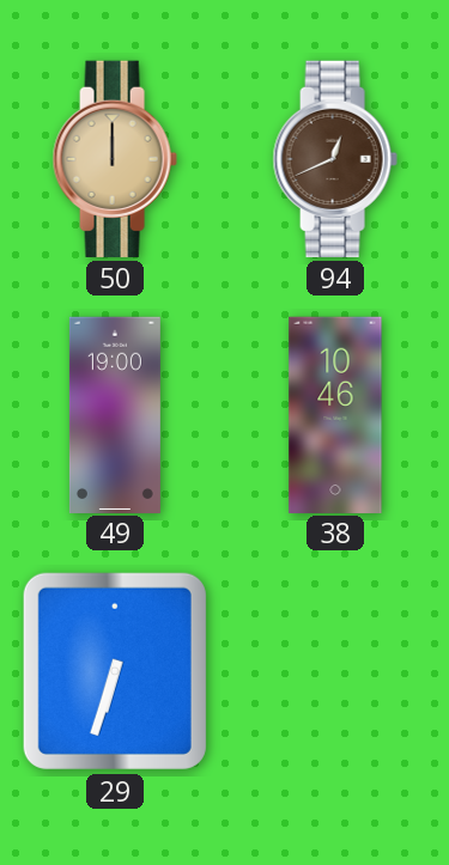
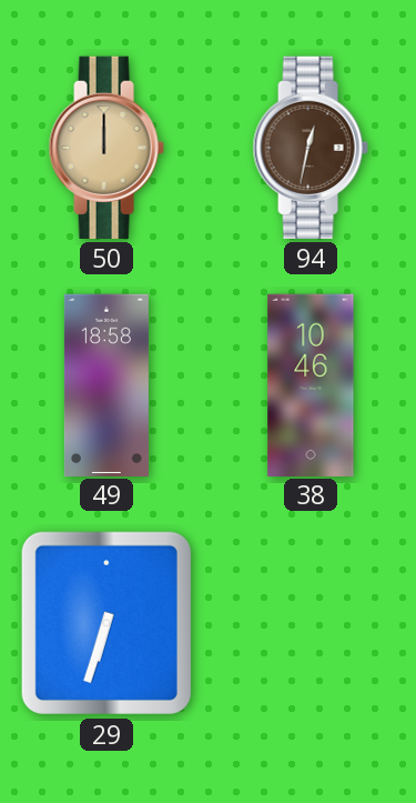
94: 12:41 -> 12:32 (311, 148)
49: 19:00 -> 18:58 (106, 384)
